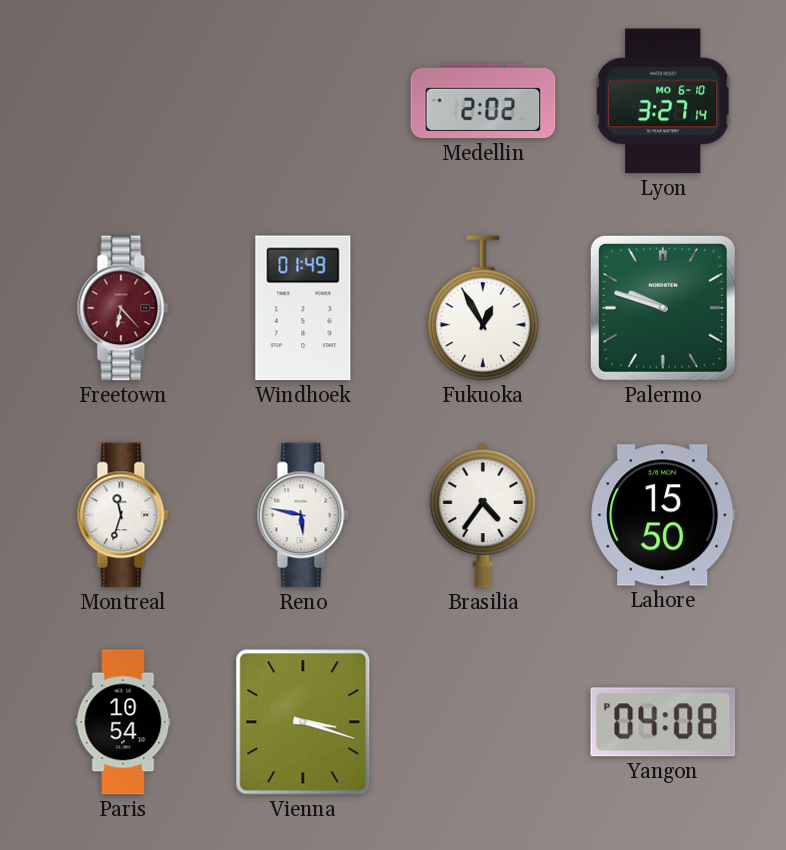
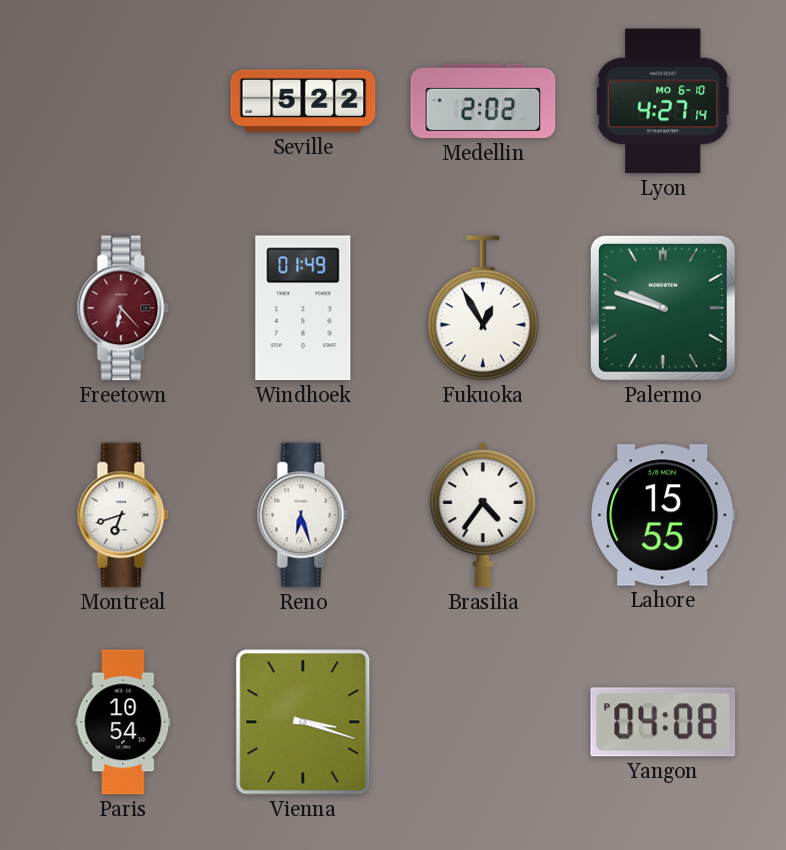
Seville: none -> 5:22 (303, 101)
Lyon: 3:27 -> 4:27 (664, 101)
Montreal: 11:33 -> 6:42 (123, 515)
Reno: 5:47 -> 6:27 (303, 515)
Lahore: 15:50 -> 15:55 (663, 515)
